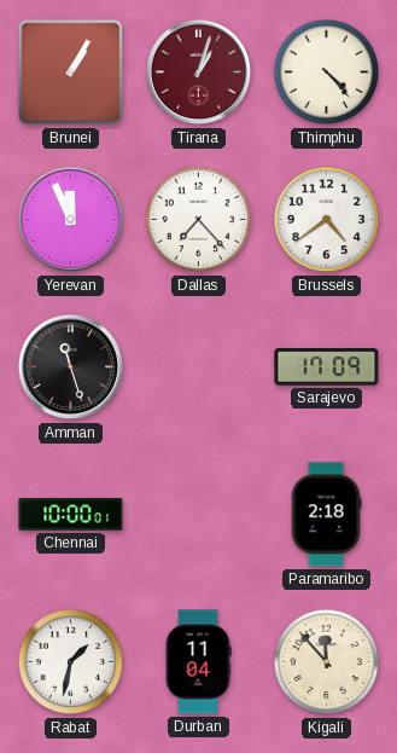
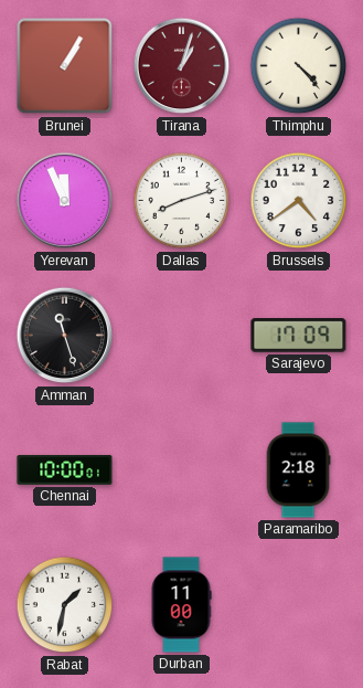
Dallas: 7:23 -> 8:12 (182, 201)
Durban: 11:04 -> 11:00 (181, 605)
Kigali: 11:53 -> none (327, 662)
